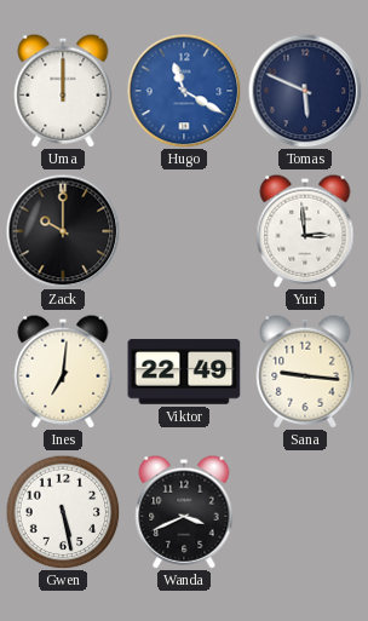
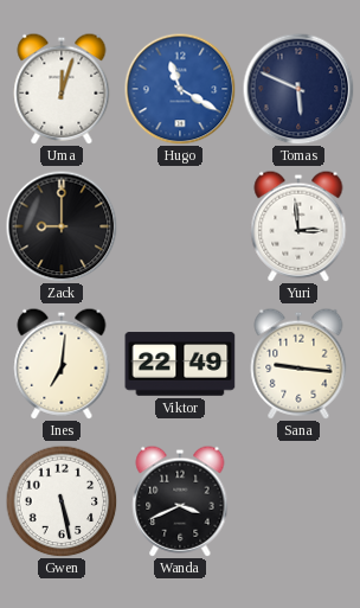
Uma: 12:00 -> 12:03 (62, 89)
Zack: 10:00 -> 9:00 (62, 226)
